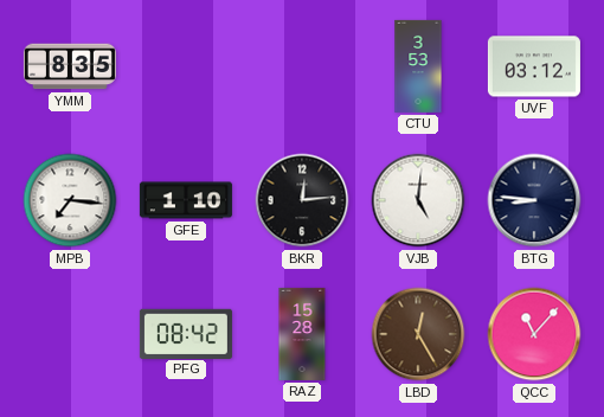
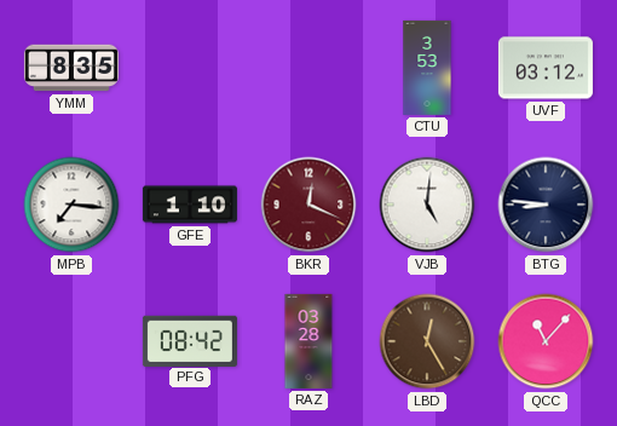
BKR: 12:14 -> 12:19 (308, 205)
BKR dial: black -> burgundy (308, 205)
RAZ: 15:28 -> 03:28 (308, 341)
